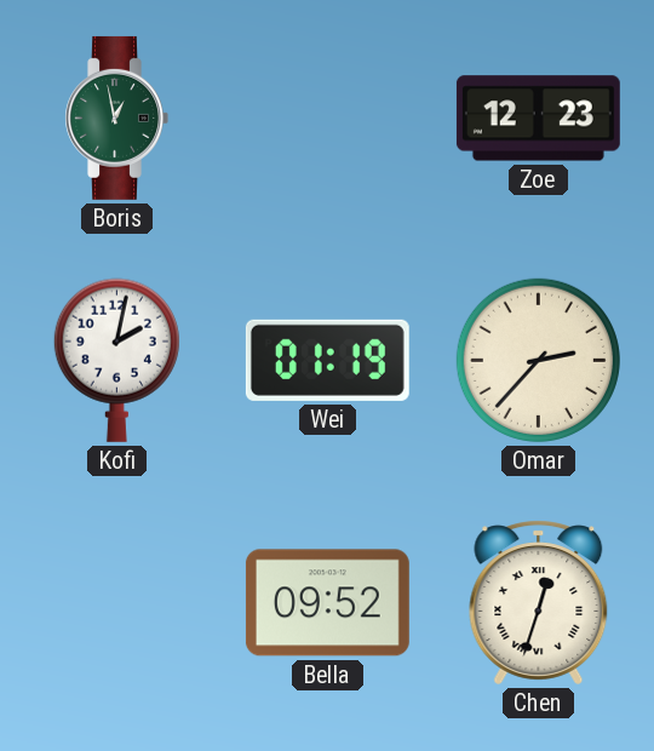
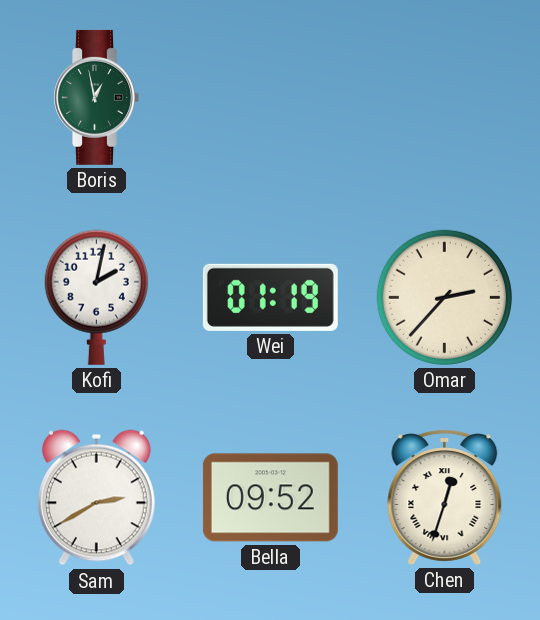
Zoe: 12:23 -> none (538, 119)
Sam: none -> 2:40 (96, 498)
